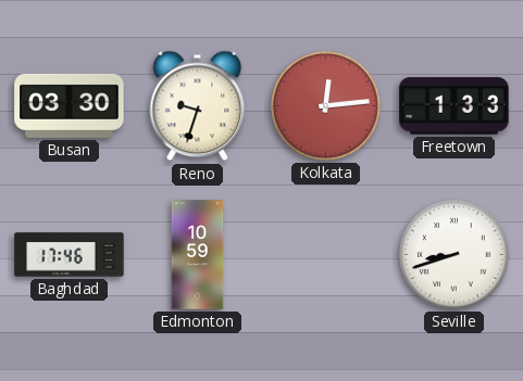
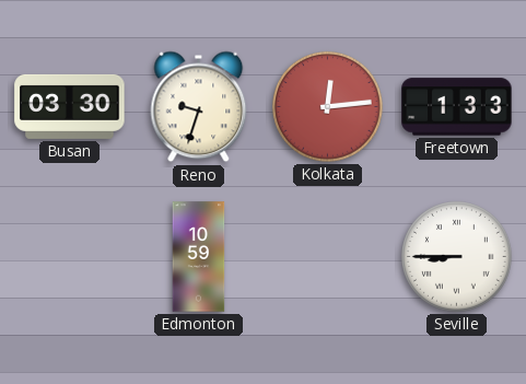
Baghdad: 17:46 -> none (70, 255)
Seville: 8:42 -> 8:45 (457, 257)
